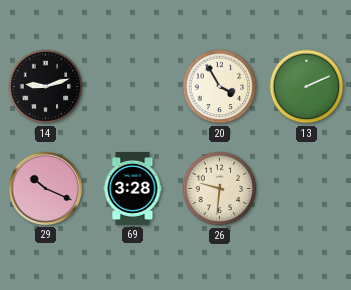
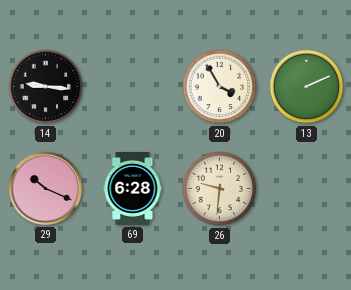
14: 9:12 -> 9:16 (46, 87)
69: 3:28 -> 6:28 (133, 188)
